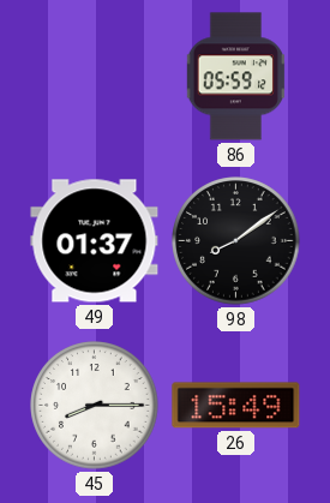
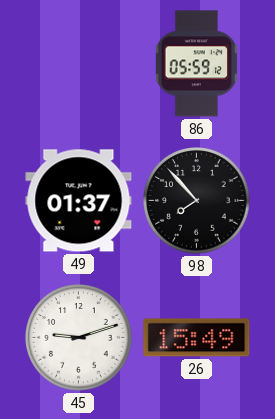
98: 8:09 -> 7:53 (197, 201)
45: 8:15 -> 9:12 (79, 338)
